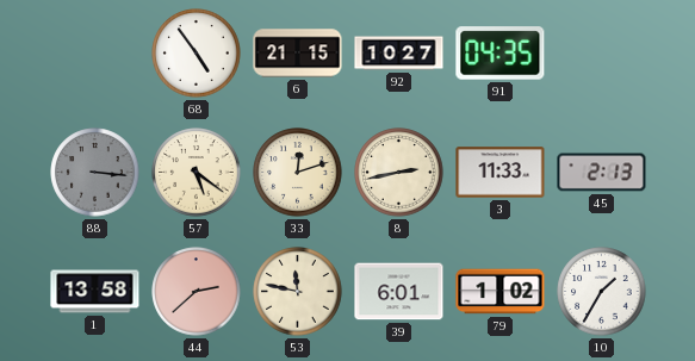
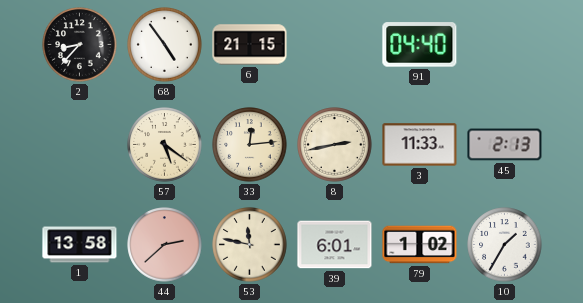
2: none -> 8:37 (80, 45)
92: 10:27 -> none (399, 54)
91: 04:35 -> 04:40 (420, 45)
88: 3:16 -> none (95, 173)
33: 12:12 -> 12:14 (250, 145)
